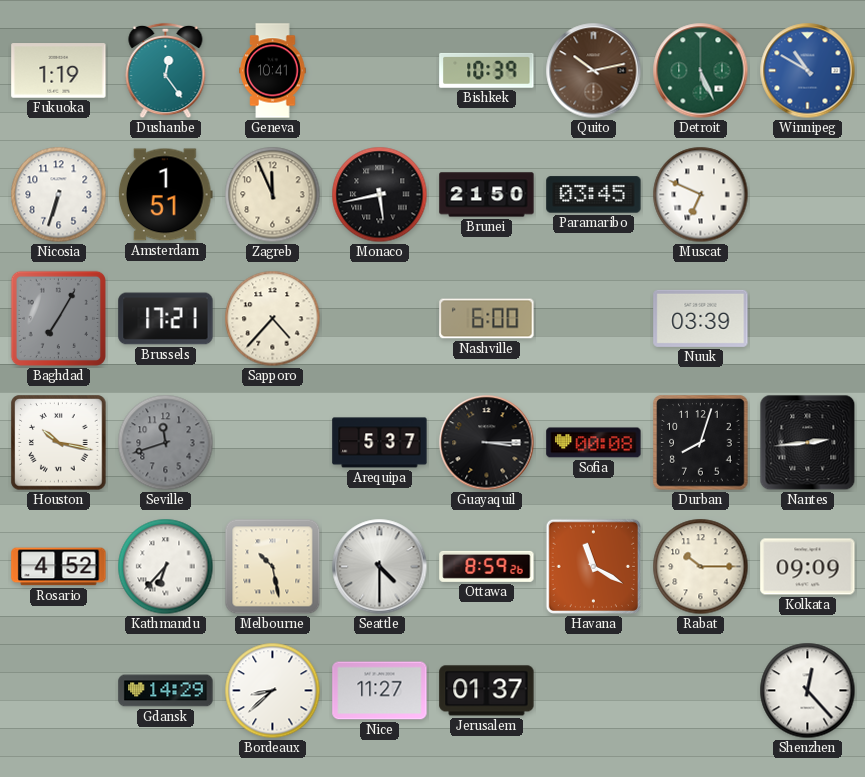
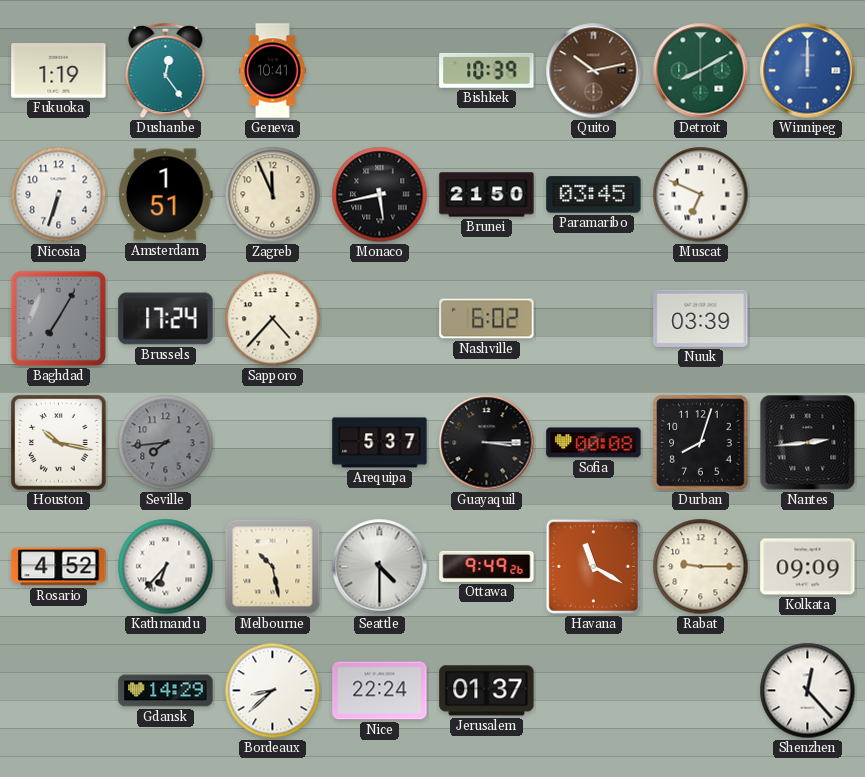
Detroit: 5:26 -> 8:10 (701, 71)
Winnipeg: 10:50 -> 12:00 (808, 71)
Brussels: 17:21 -> 17:24 (166, 319)
Nashville: 6:00 -> 6:02 (487, 319)
Seville: 11:42 -> 7:44 (166, 443)
Ottawa: 8:59 -> 9:49 (487, 566)
Rabat: 10:15 -> 9:15 (701, 567)
Nice: 11:27 -> 22:24 (380, 691)
